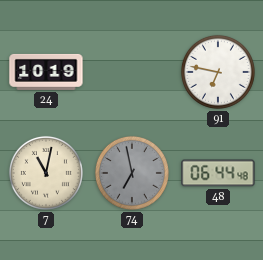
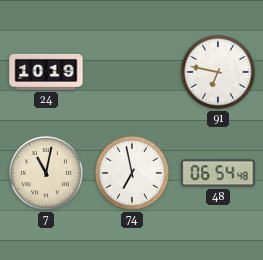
74 dial: grey -> white (132, 173)
48: 06:44 -> 06:54 (218, 173)
